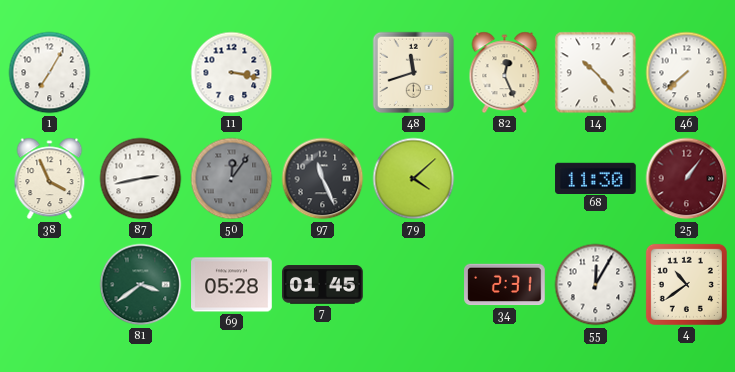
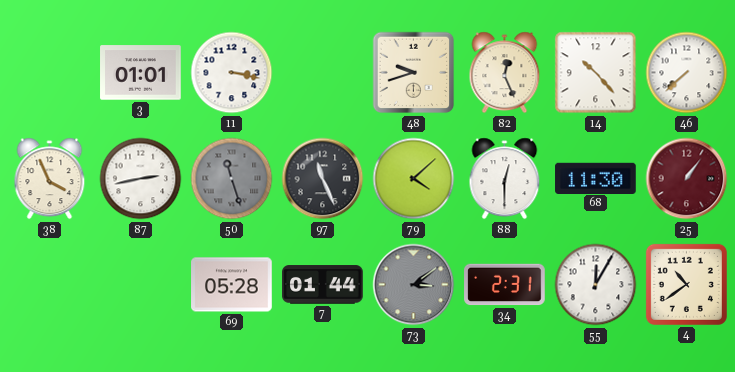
1: 7:05 -> none (50, 73)
3: none -> 01:01 (141, 73)
48: 11:42 -> 9:42 (414, 73)
50: 12:06 -> 11:27 (232, 179)
88: none -> 12:30 (505, 179)
81: 3:39 -> none (141, 285)
7: 01:45 -> 01:44 (323, 285)
73: none -> 3:09 (414, 285)
